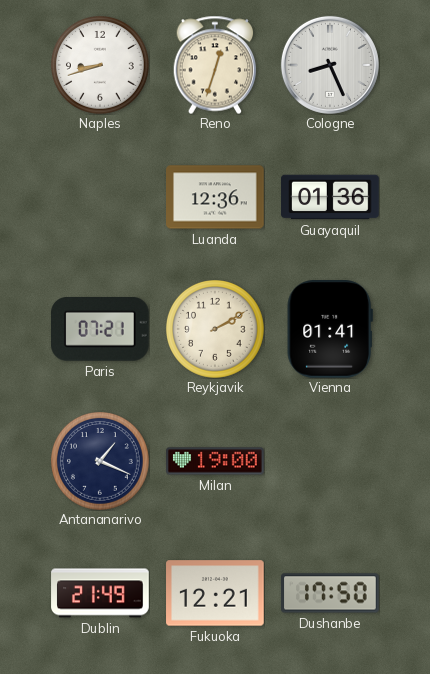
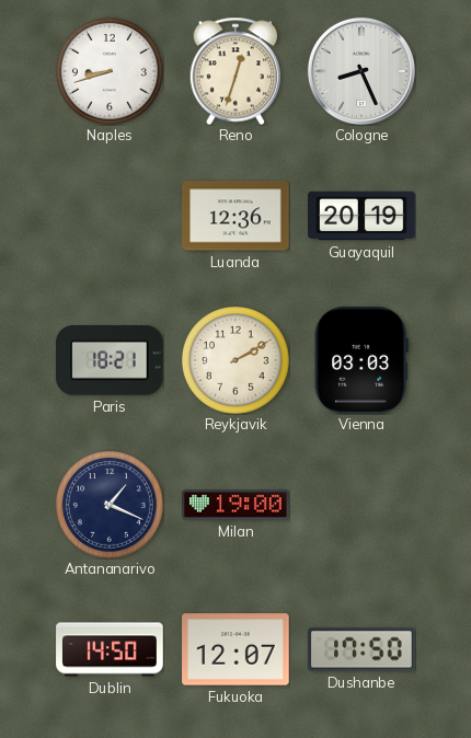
Guayaquil: 01:36 -> 20:19 (361, 216)
Paris: 07:21 -> 18:21 (111, 361)
Vienna: 01:41 -> 03:03 (361, 361)
Dublin: 21:49 -> 14:50 (110, 649)
Fukuoka: 12:21 -> 12:07 (235, 649)
